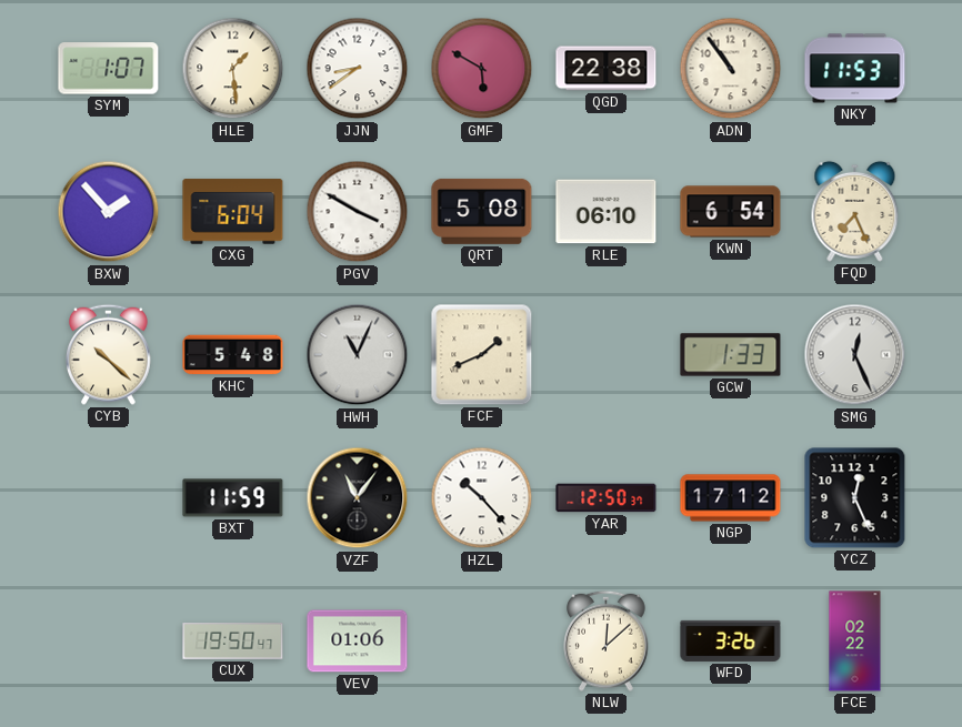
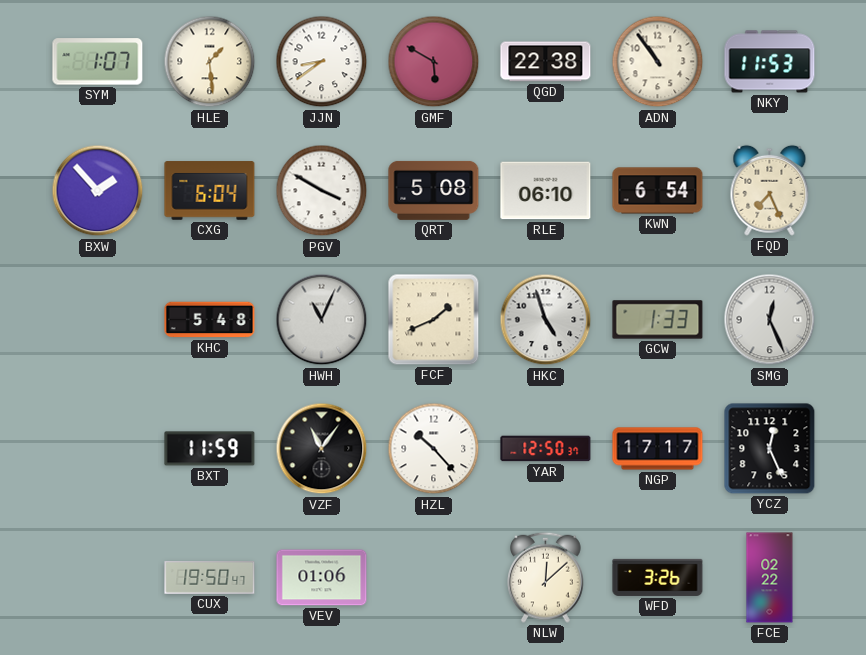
CYB: 10:22 -> none (109, 354)
HKC: none -> 4:57 (546, 320)
NGP: 17:12 -> 17:17 (658, 449)
